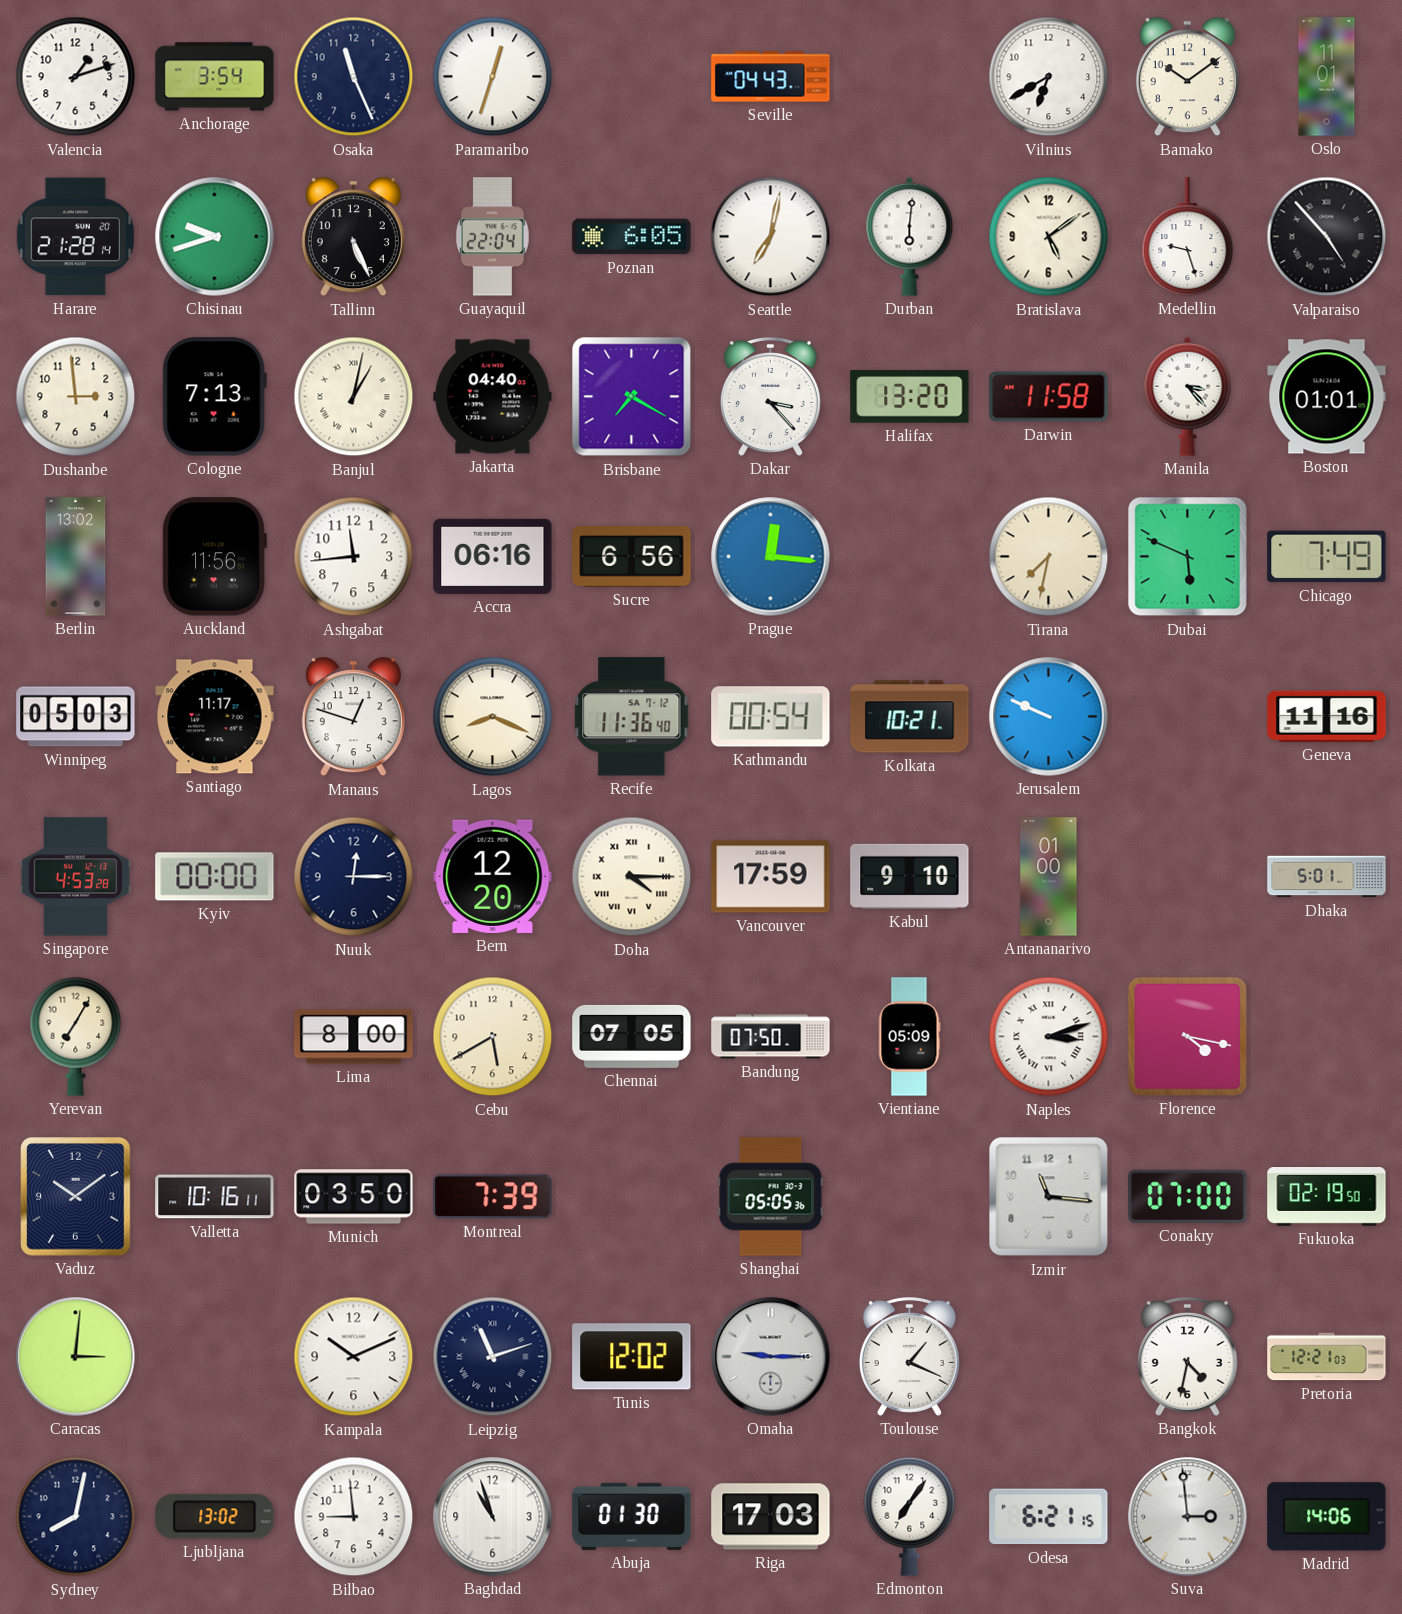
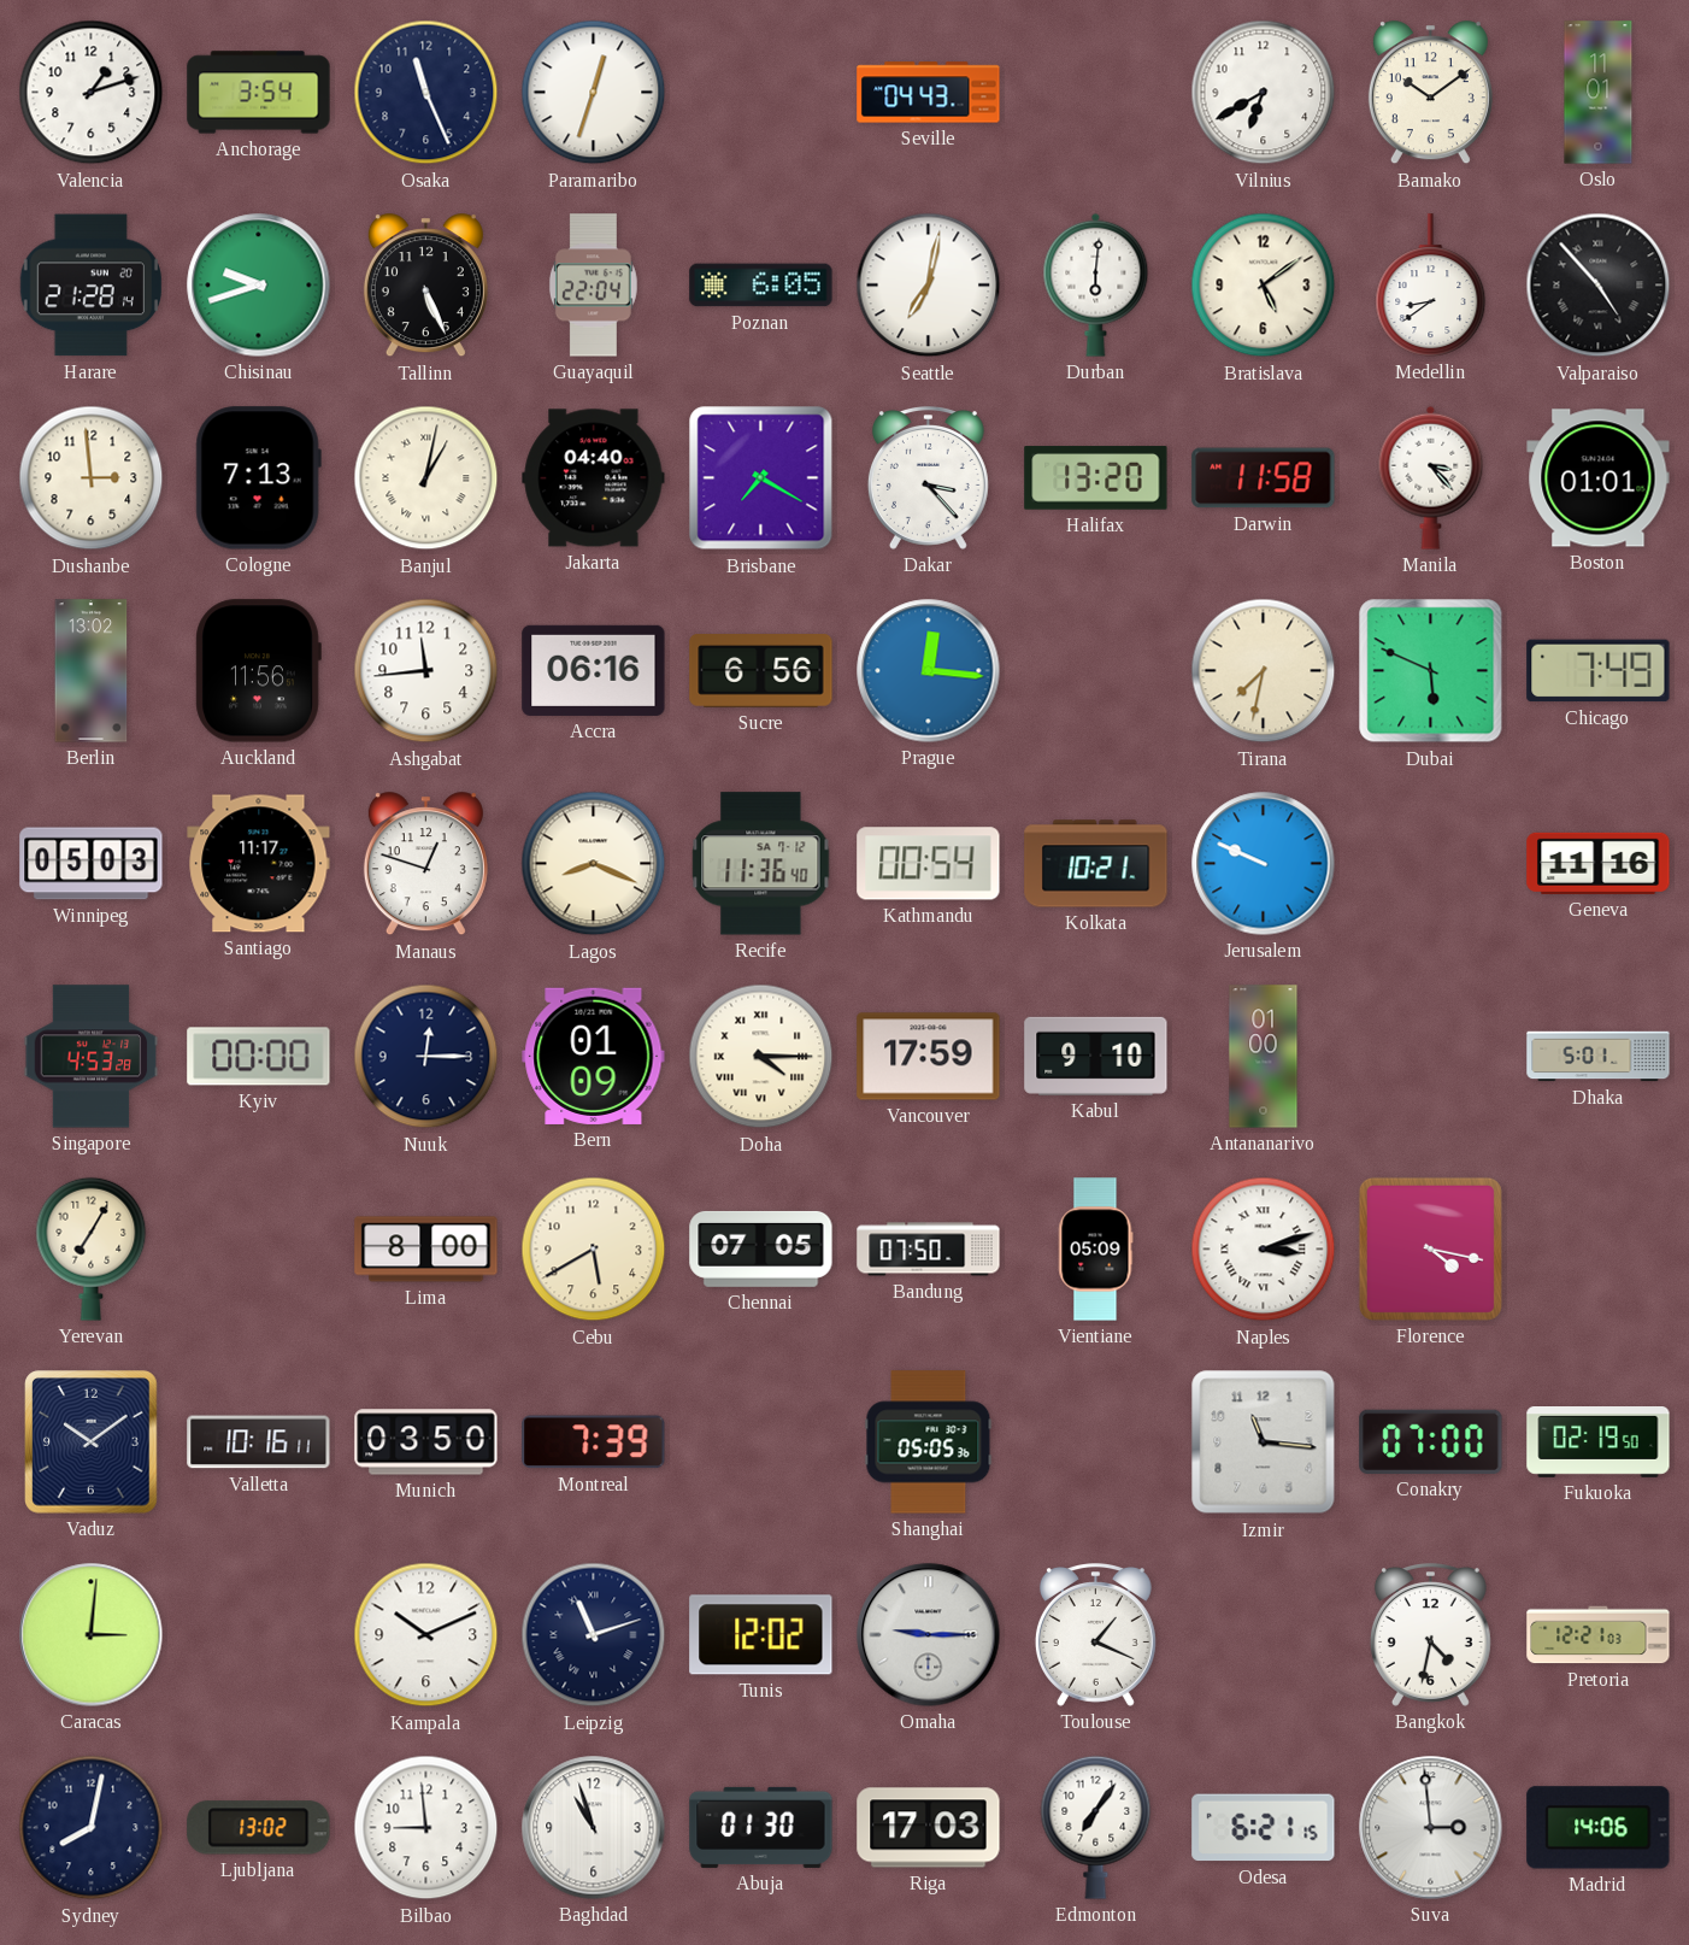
Medellin: 9:27 -> 8:39 (1431, 286)
Bern: 12:20 -> 01:09 (594, 1056)
